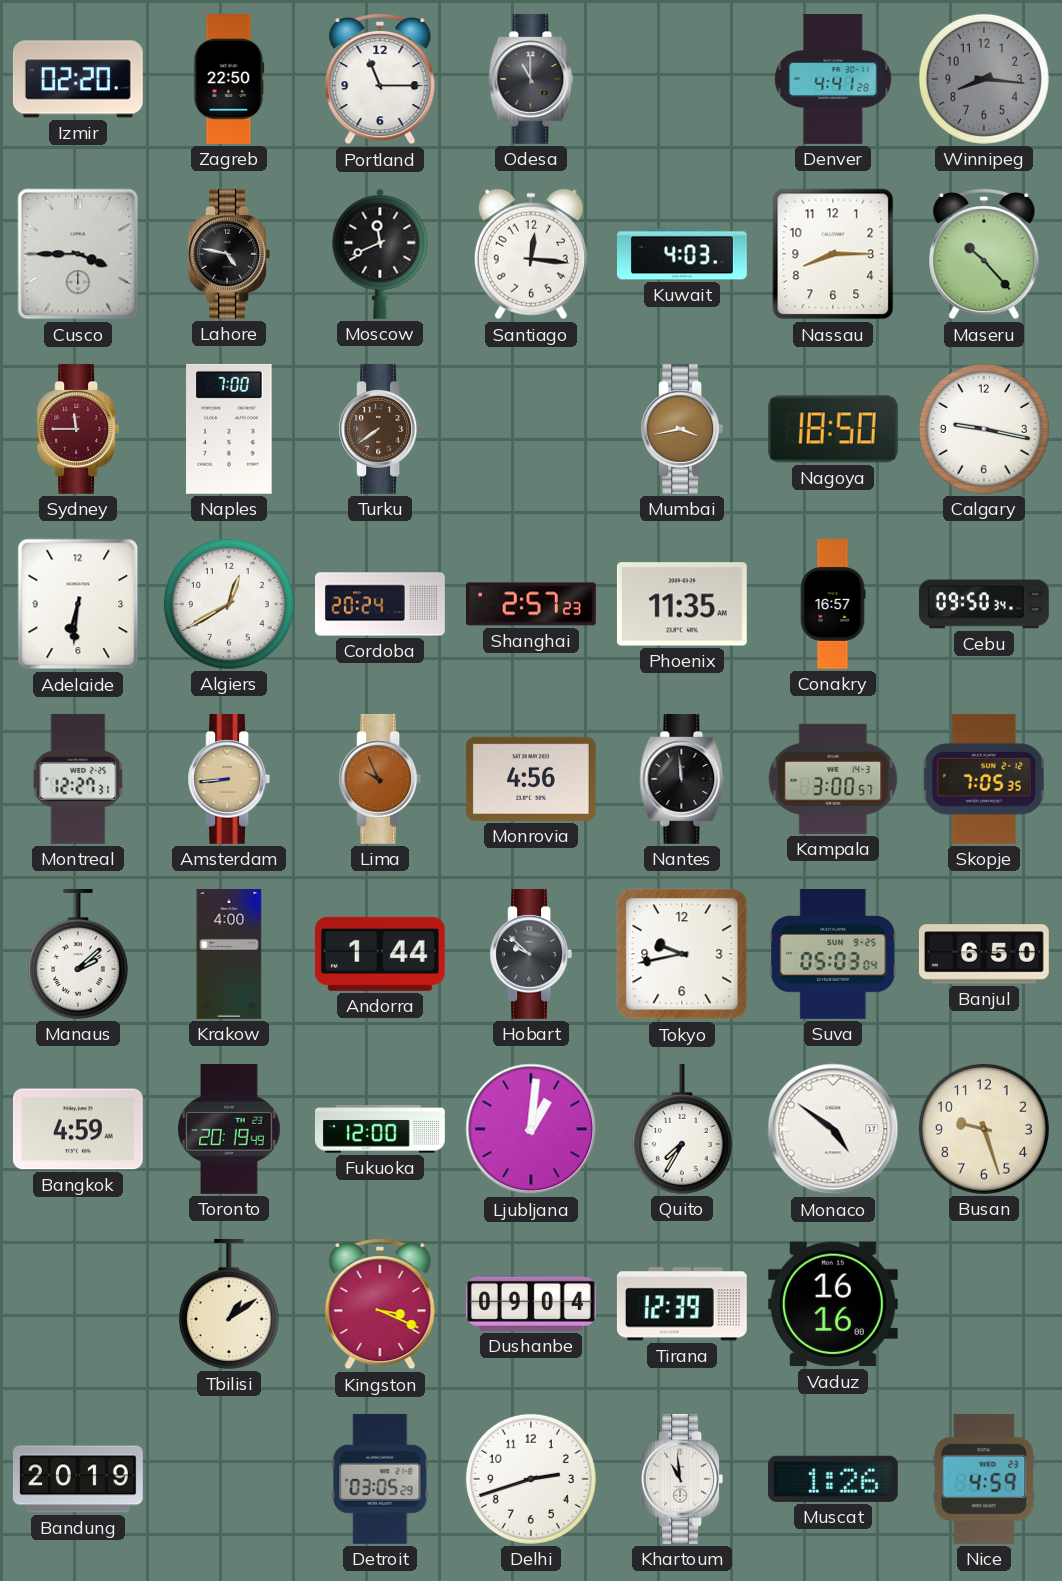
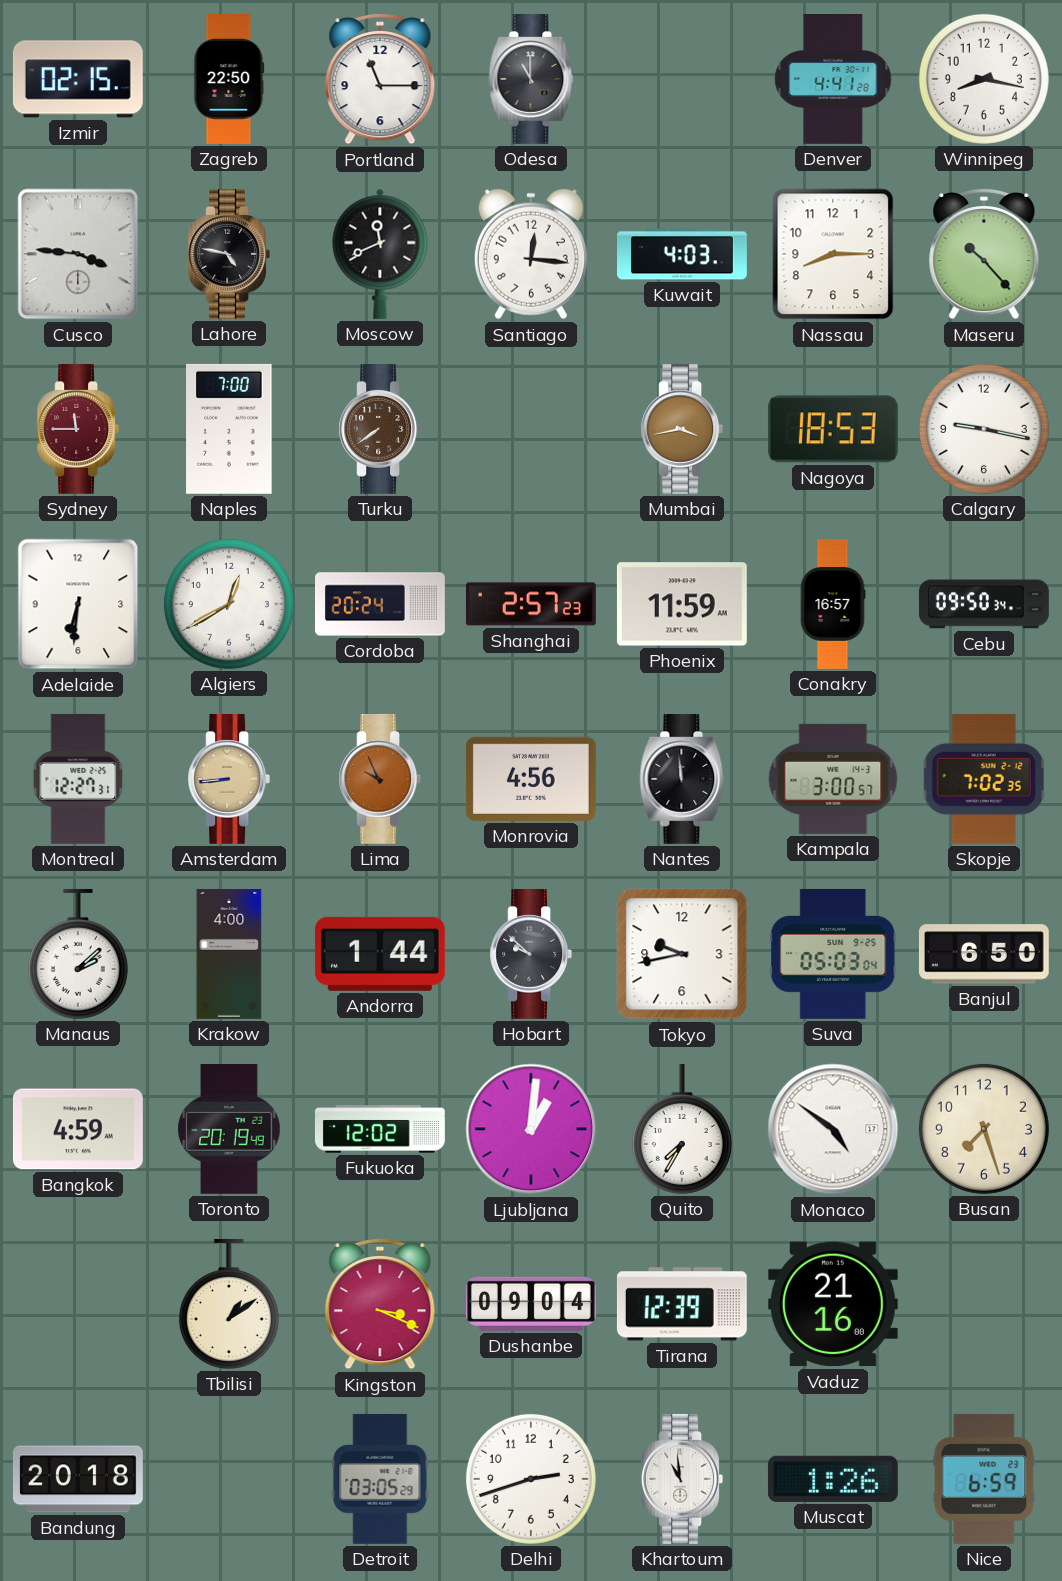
Izmir: 02:20 -> 02:15 (78, 79)
Winnipeg: 8:16 -> 8:17 (984, 79)
Winnipeg dial: grey -> white (984, 79)
Cusco: 3:45 -> 3:46 (78, 254)
Nagoya: 18:50 -> 18:53 (833, 429)
Phoenix: 11:35 -> 11:59 (682, 604)
Skopje: 7:05 -> 7:02 (984, 779)
Fukuoka: 12:00 -> 12:02 (380, 1129)
Busan: 9:27 -> 7:27 (984, 1129)
Vaduz: 16:16 -> 21:16 (833, 1304)
Bandung: 20:19 -> 20:18 (78, 1479)
Nice: 4:59 -> 6:59 (984, 1479)
